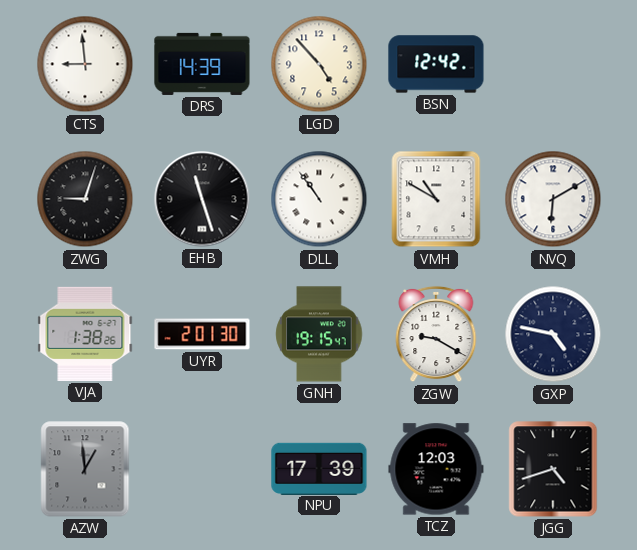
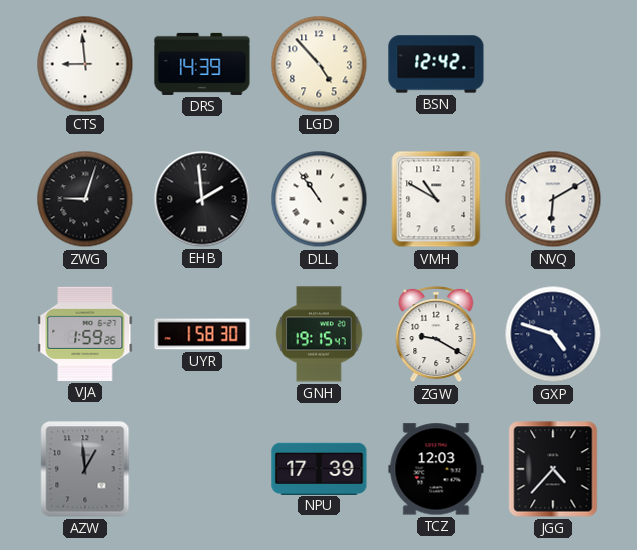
EHB: 11:27 -> 1:59 (202, 199)
VJA: 1:38 -> 1:59 (85, 334)
UYR: 2:01 -> 1:58 (202, 334)
GXP: 4:47 -> 4:48 (553, 334)
JGG: 4:42 -> 4:37 (553, 469)
